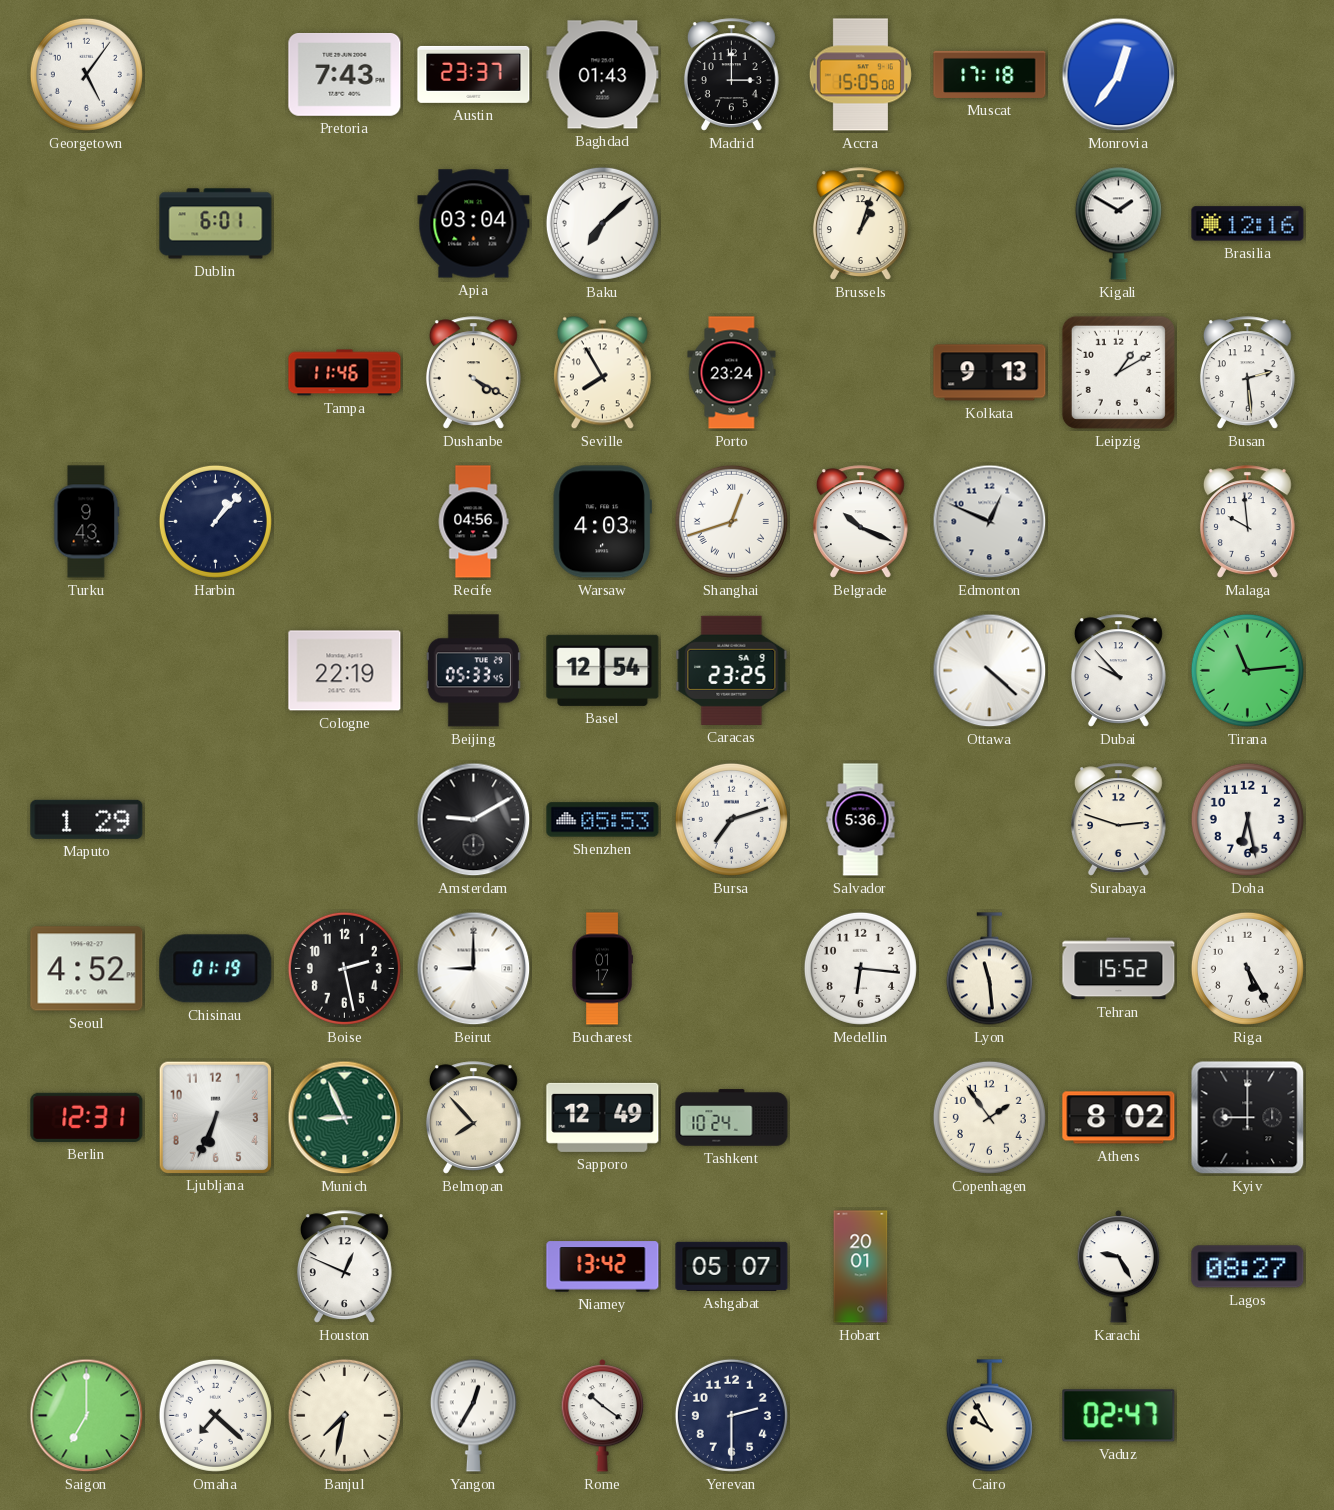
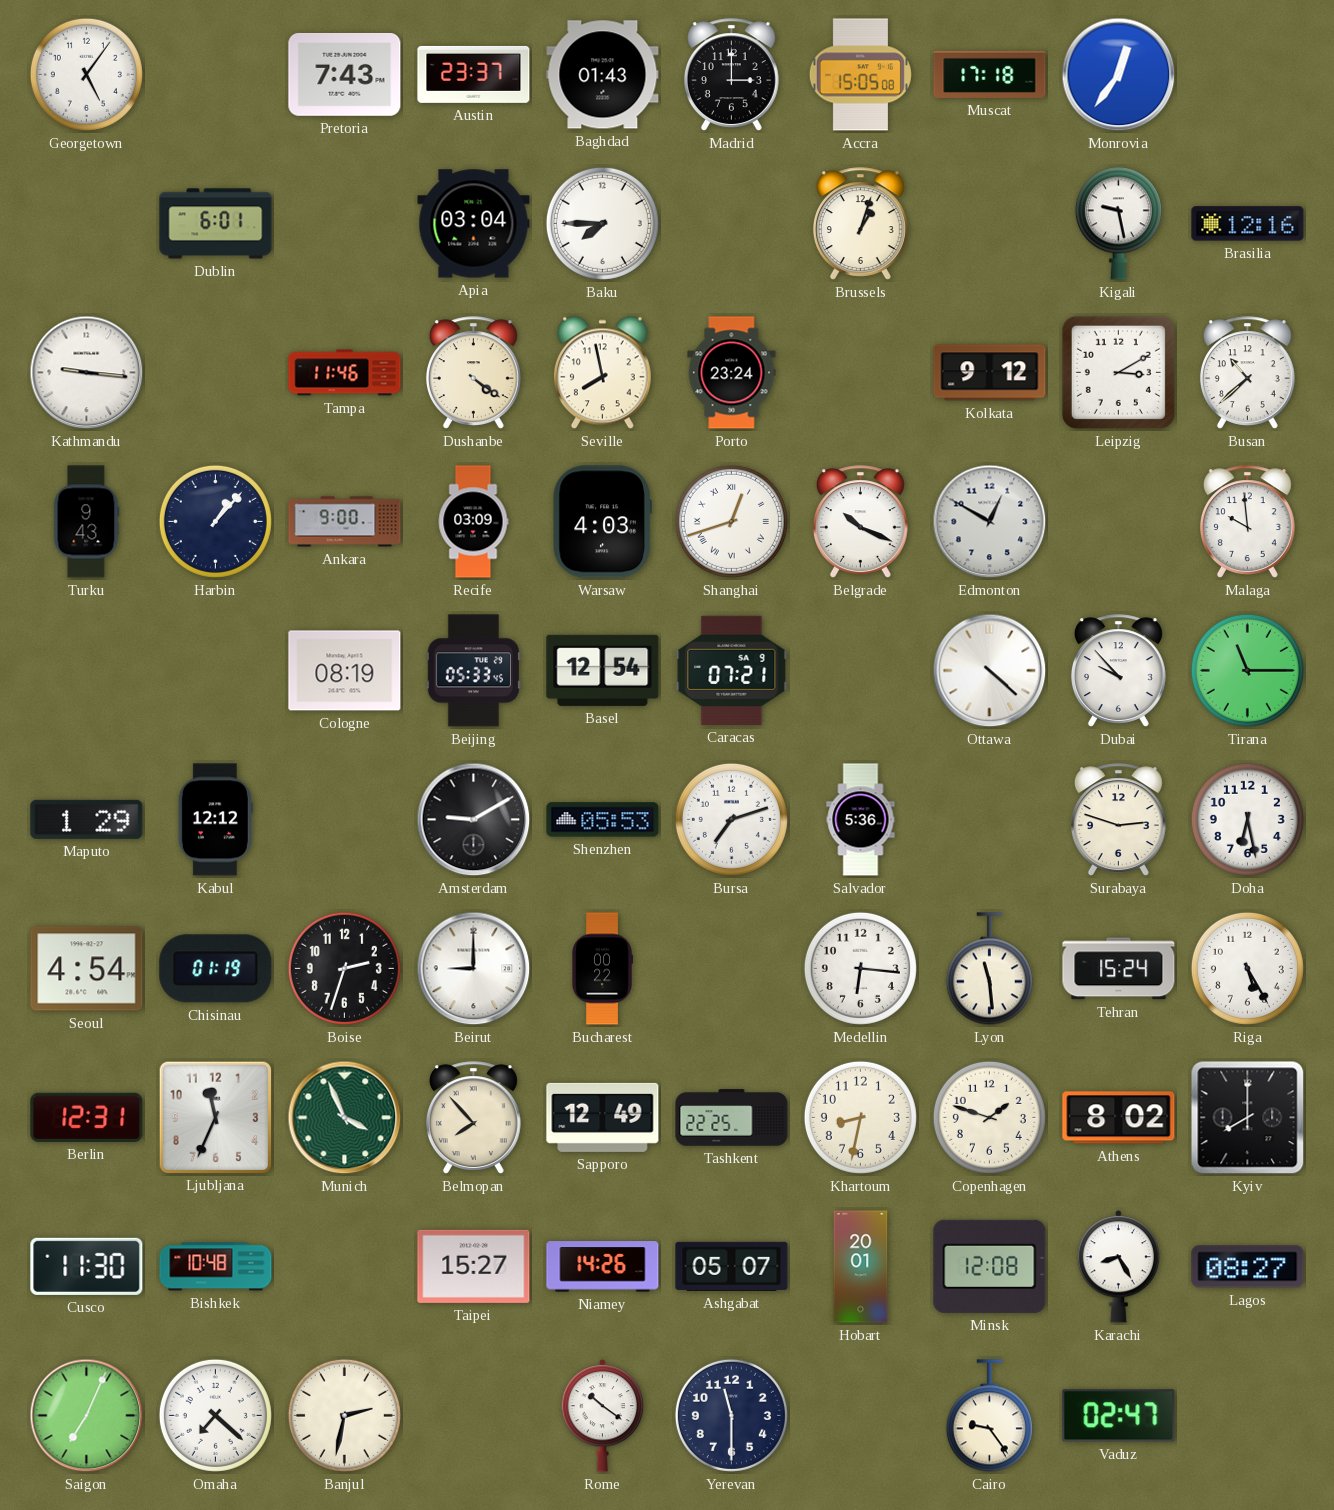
Baku: 7:08 -> 7:45 (602, 223)
Kigali: 1:50 -> 9:28 (1118, 223)
Kathmandu: none -> 9:16 (87, 373)
Dushanbe: 4:20 -> 4:21 (473, 373)
Seville: 7:55 -> 7:58 (602, 373)
Kolkata: 9:13 -> 9:12 (990, 373)
Leipzig: 1:10 -> 3:10 (1118, 372)
Busan: 2:29 -> 10:38 (1247, 373)
Ankara: none -> 9:00 (345, 522)
Recife: 04:56 -> 03:09 (473, 522)
Edmonton: 12:49 -> 12:50 (990, 522)
Cologne: 22:19 -> 08:19 (345, 671)
Caracas: 23:25 -> 07:21 (732, 670)
Tirana: 11:14 -> 11:15 (1247, 670)
Kabul: none -> 12:12 (215, 820)
Seoul: 4:52 -> 4:54 (87, 969)
Boise: 2:28 -> 2:33 (344, 968)
Bucharest: 01:17 -> 00:22 (602, 969)
Tehran: 15:52 -> 15:24 (1119, 969)
Ljubljana: 6:34 -> 11:34 (215, 1117)
Munich: 8:56 -> 3:56 (345, 1118)
Tashkent: 10:24 -> 22:25 (732, 1118)
Khartoum: none -> 8:32 (860, 1117)
Copenhagen: 1:54 -> 1:48 (989, 1117)
Kyiv: 9:00 -> 8:00 (1248, 1118)
Cusco: none -> 11:30 (87, 1266)
Bishkek: none -> 10:48 (216, 1267)
Houston: 12:49 -> none (344, 1267)
Taipei: none -> 15:27 (474, 1266)
Niamey: 13:42 -> 14:26 (603, 1267)
Minsk: none -> 12:08 (990, 1266)
Karachi: 9:25 -> 8:25 (1119, 1267)
Saigon: 7:00 -> 7:04 (87, 1416)
Banjul: 7:32 -> 2:32 (344, 1415)
Yangon: 12:35 -> none (473, 1415)
Yerevan: 2:30 -> 11:30 (731, 1415)
Cairo: 9:55 -> 9:24 (989, 1416)
